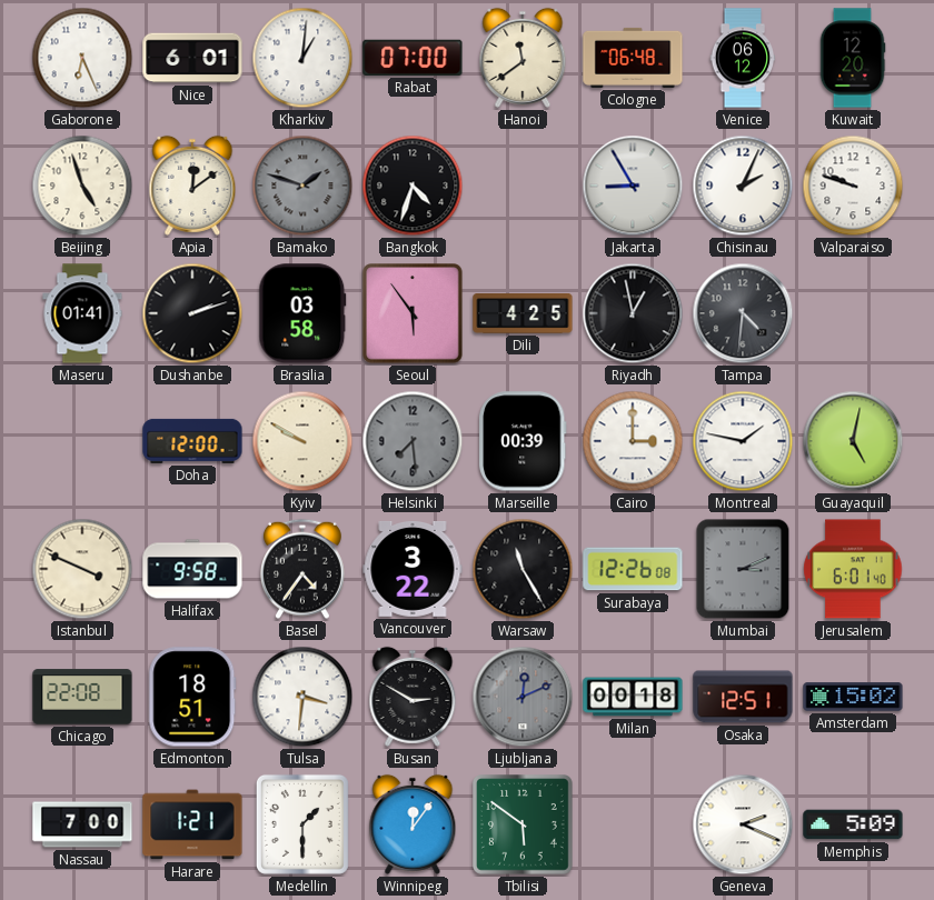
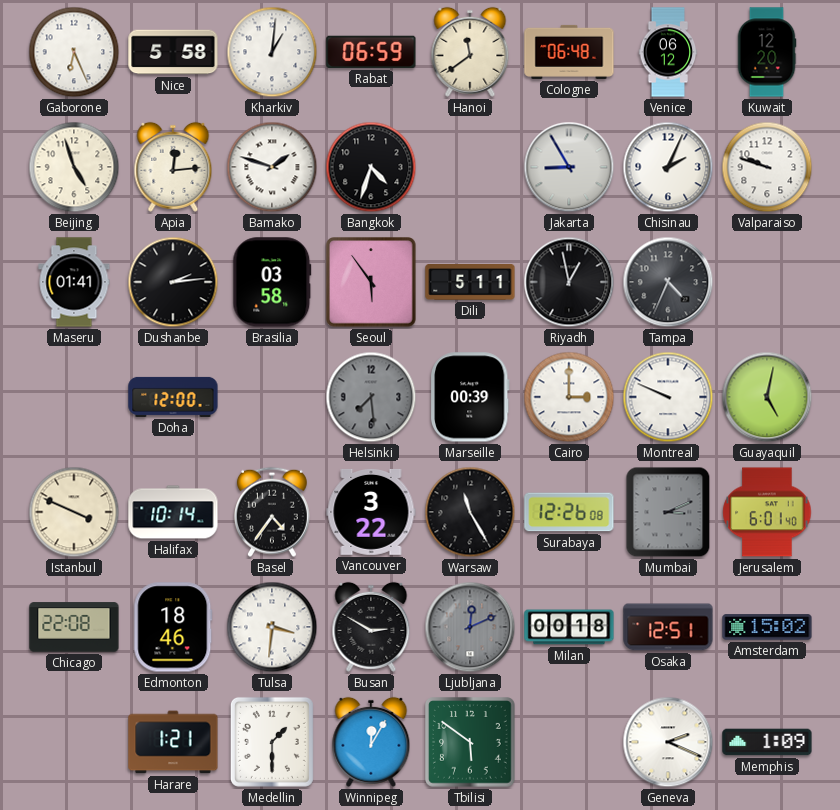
Nice: 6:01 -> 5:58 (173, 52)
Rabat: 07:00 -> 06:59 (371, 52)
Apia: 12:09 -> 12:14 (173, 167)
Bamako dial: grey -> white (272, 167)
Dushanbe: 2:12 -> 2:14 (173, 282)
Dili: 4:25 -> 5:11 (470, 282)
Tampa: 4:31 -> 4:34 (668, 282)
Kyiv: 9:50 -> none (302, 441)
Montreal: 1:47 -> 9:49 (668, 397)
Halifax: 9:58 -> 10:14 (173, 512)
Edmonton: 18:51 -> 18:46 (173, 627)
Nassau: 7:00 -> none (82, 824)
Winnipeg: 12:06 -> 12:05 (371, 742)
Memphis: 5:09 -> 1:09 (767, 742)
